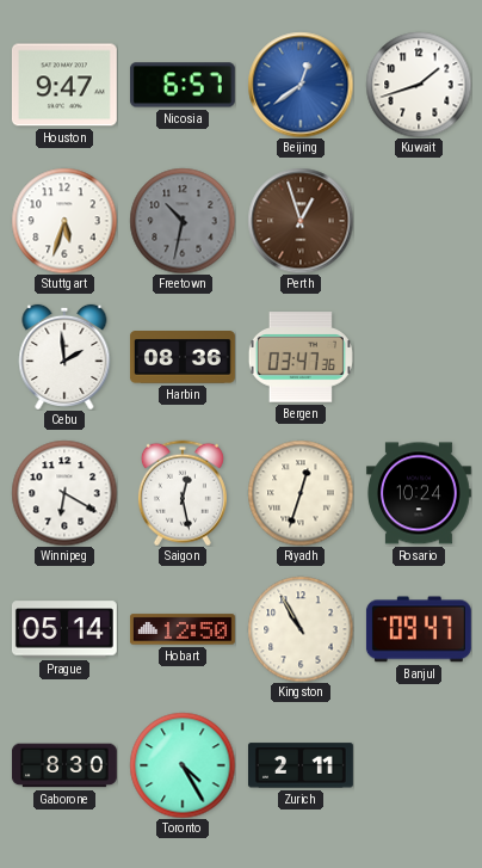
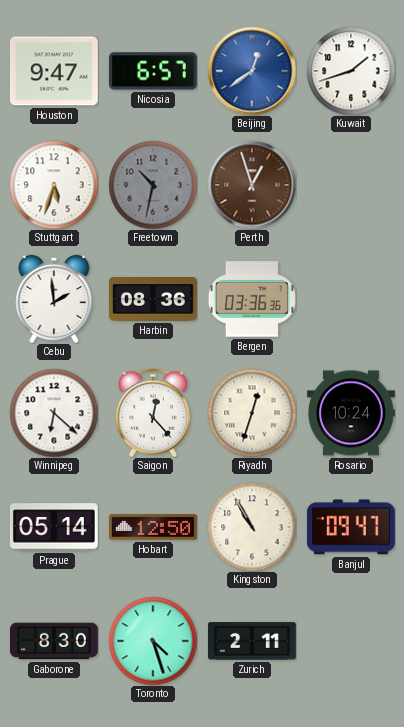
Bergen: 03:47 -> 03:36 (252, 299)
Winnipeg: 6:20 -> 6:22 (54, 413)
Saigon: 12:28 -> 12:23 (153, 413)
Toronto: 4:25 -> 4:27 (153, 641)
